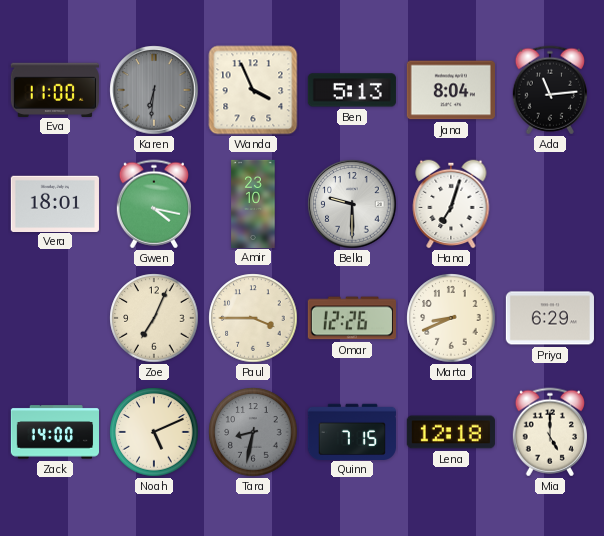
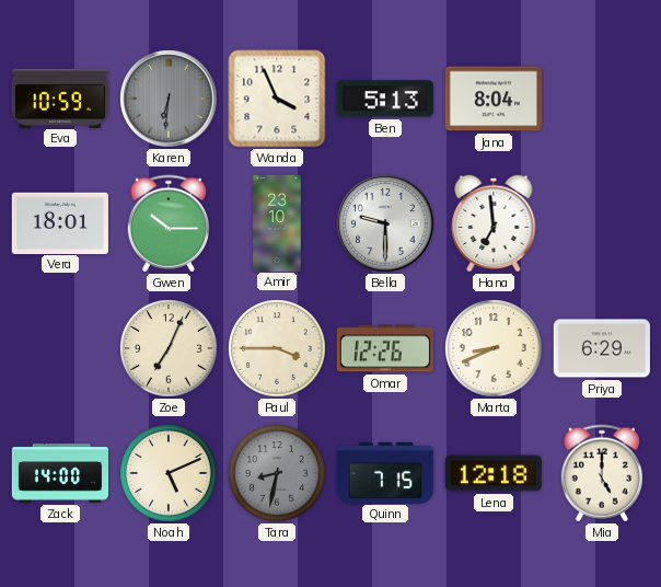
Eva: 11:00 -> 10:59 (60, 97)
Ada: 11:14 -> none (550, 90)
Gwen: 4:17 -> 10:15 (169, 223)
Hana: 7:03 -> 6:59 (494, 223)
